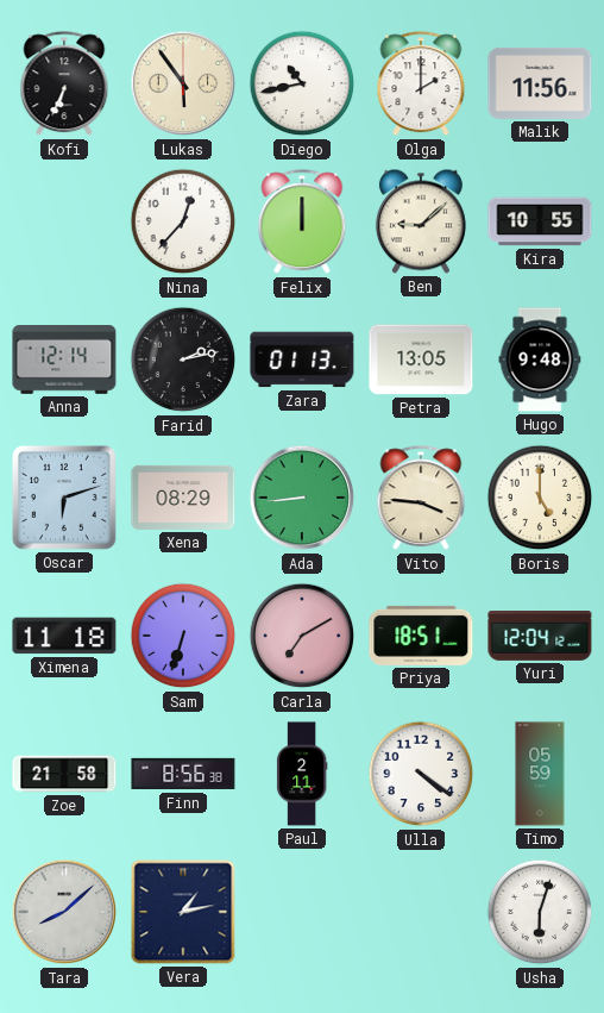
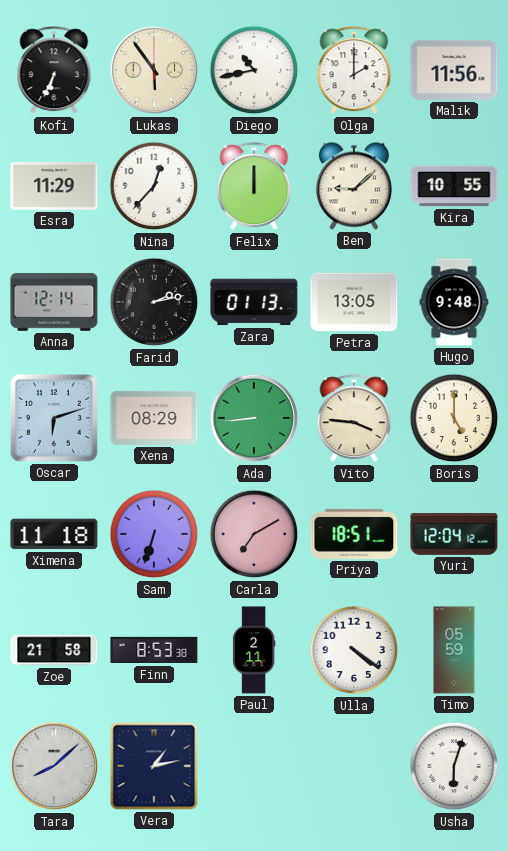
Esra: none -> 11:29 (54, 187)
Finn: 8:56 -> 8:53 (154, 650)
